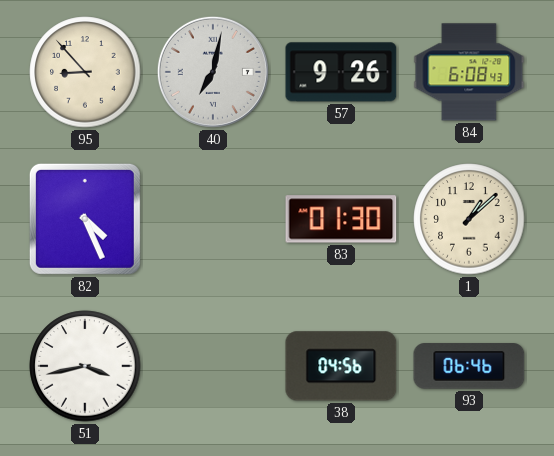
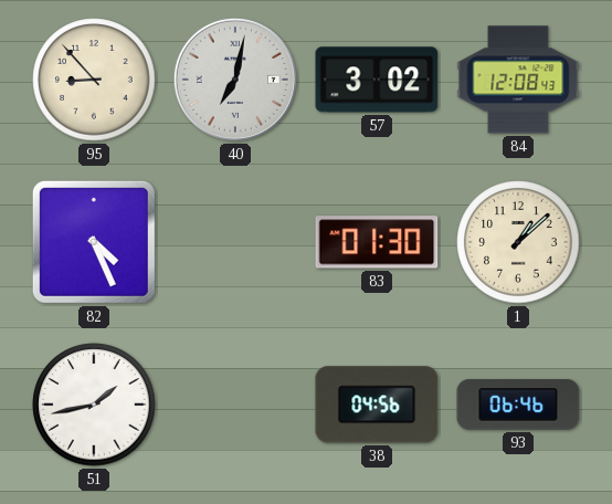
57: 9:26 -> 3:02 (377, 80)
84: 6:08 -> 12:08 (518, 80)
51: 3:43 -> 1:43 (94, 405)
